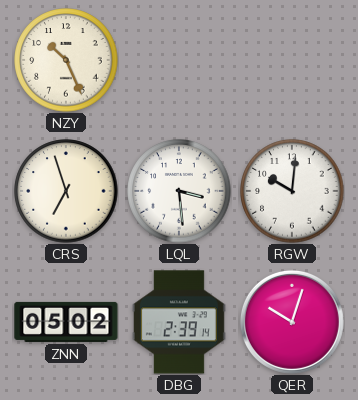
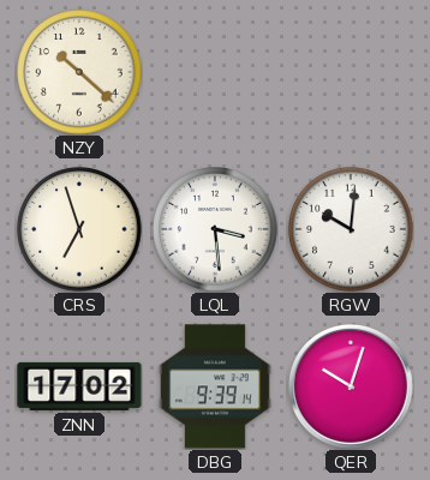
NZY: 10:26 -> 10:22 (79, 72)
ZNN: 05:02 -> 17:02 (79, 386)
DBG: 2:39 -> 9:39 (215, 386)
